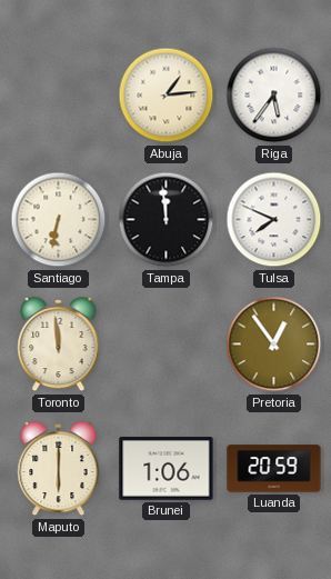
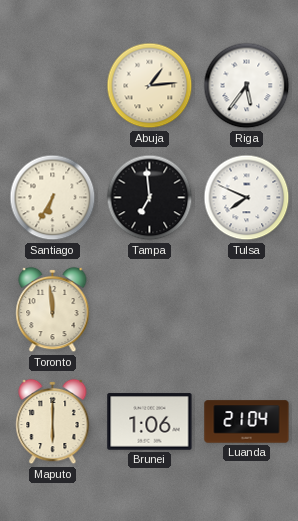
Santiago: 6:32 -> 6:35 (53, 198)
Tampa: 11:59 -> 6:59 (150, 198)
Pretoria: 12:54 -> none (274, 345)
Luanda: 20:59 -> 21:04 (247, 422)
